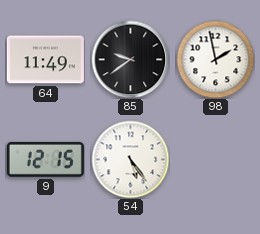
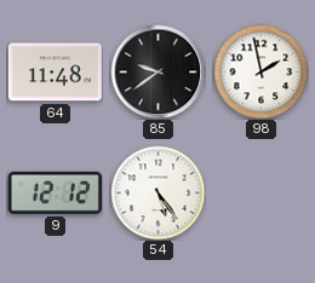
64: 11:49 -> 11:48 (55, 73)
9: 12:15 -> 12:12 (55, 192)
